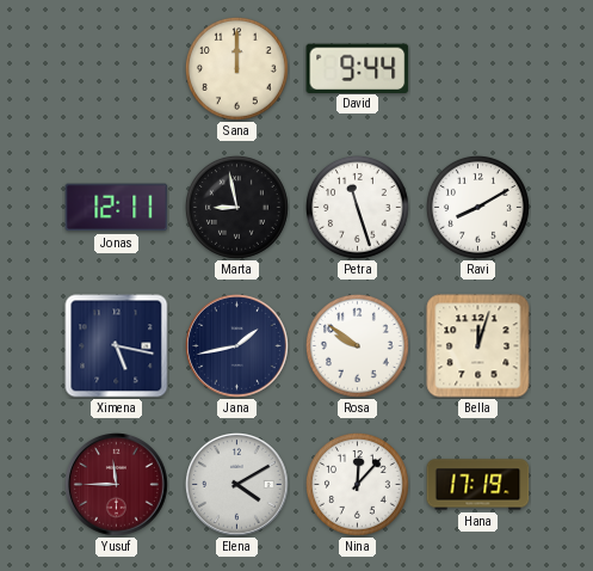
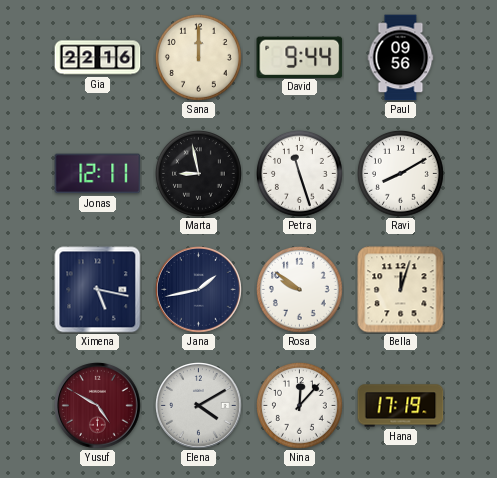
Gia: none -> 22:16 (98, 58)
Paul: none -> 09:56 (401, 58)
Yusuf: 11:45 -> 4:50 (98, 406)
